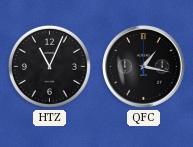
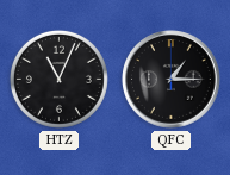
QFC: 1:17 -> 1:15 (172, 80)
